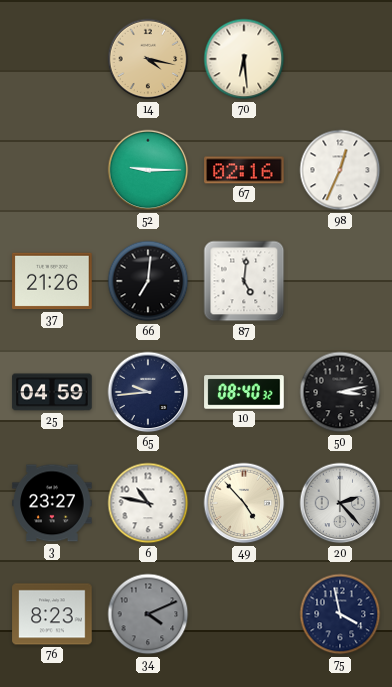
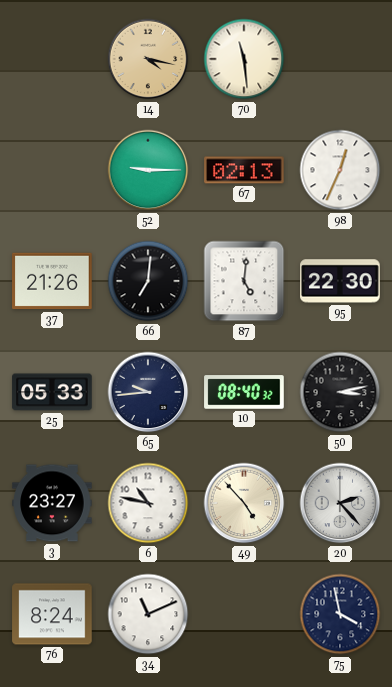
70: 6:29 -> 11:29 (244, 59)
67: 02:16 -> 02:13 (244, 170)
95: none -> 22:30 (340, 281)
25: 04:59 -> 05:33 (52, 392)
76: 8:23 -> 8:24 (52, 614)
34: 4:11 -> 11:11 (148, 614)
34 dial: grey -> white (148, 614)
